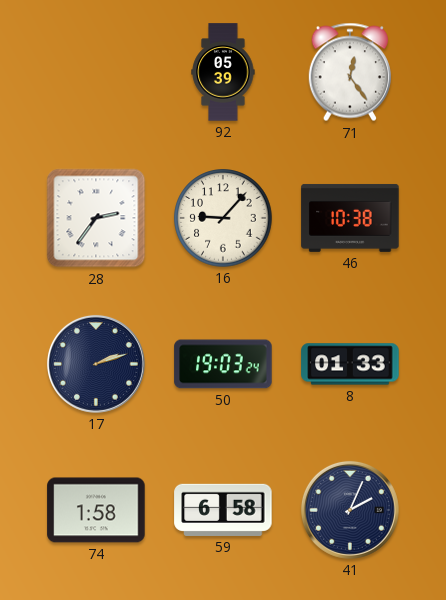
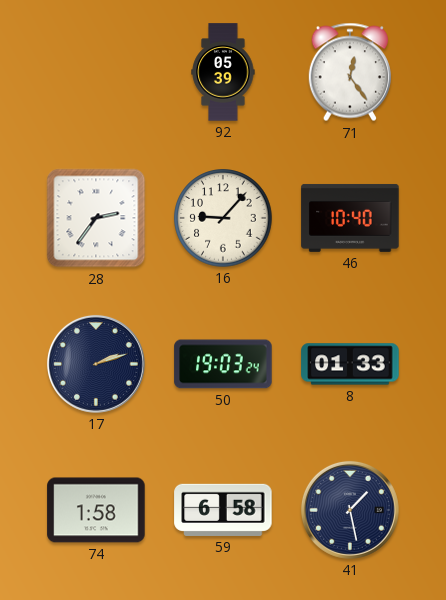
46: 10:38 -> 10:40 (350, 218)
41: 2:04 -> 1:28 (350, 510)
